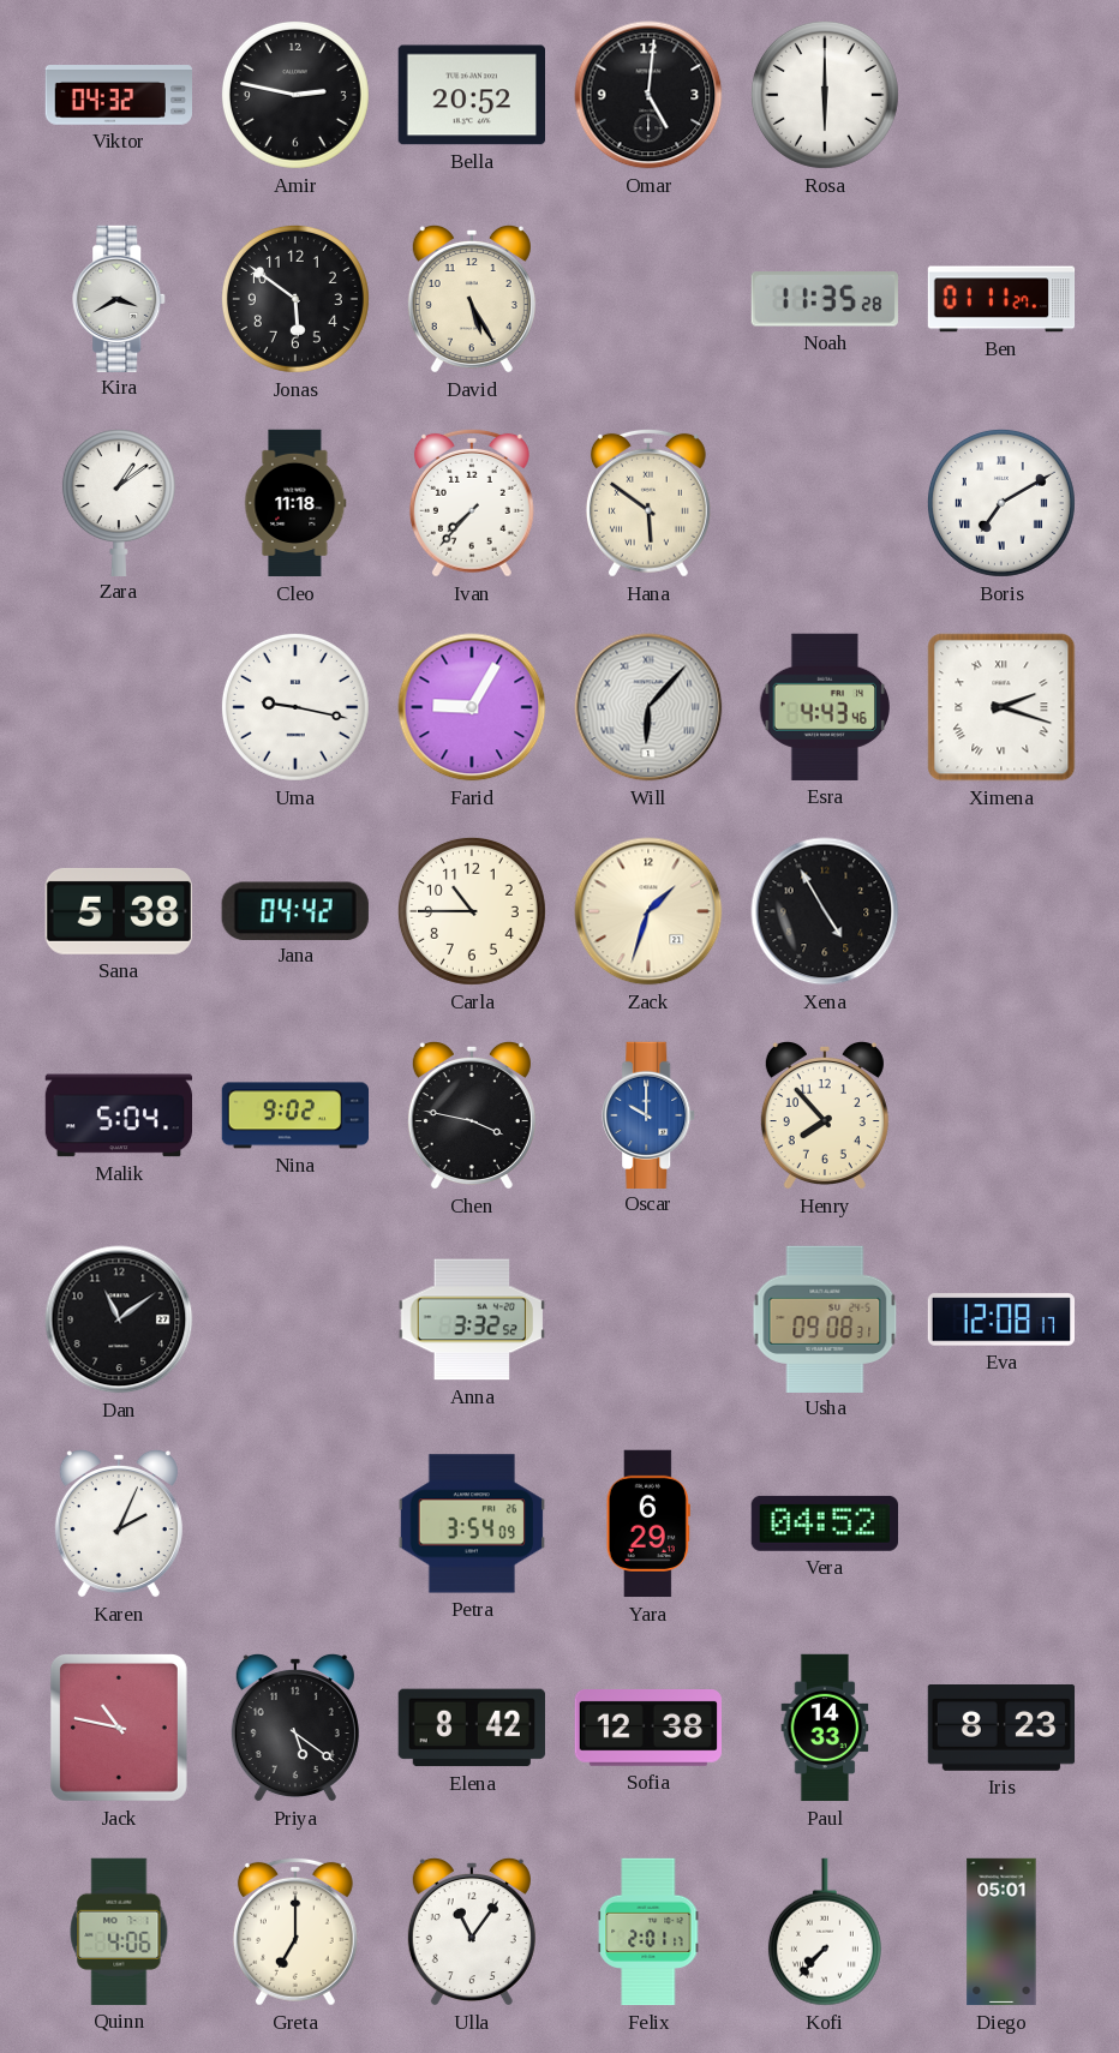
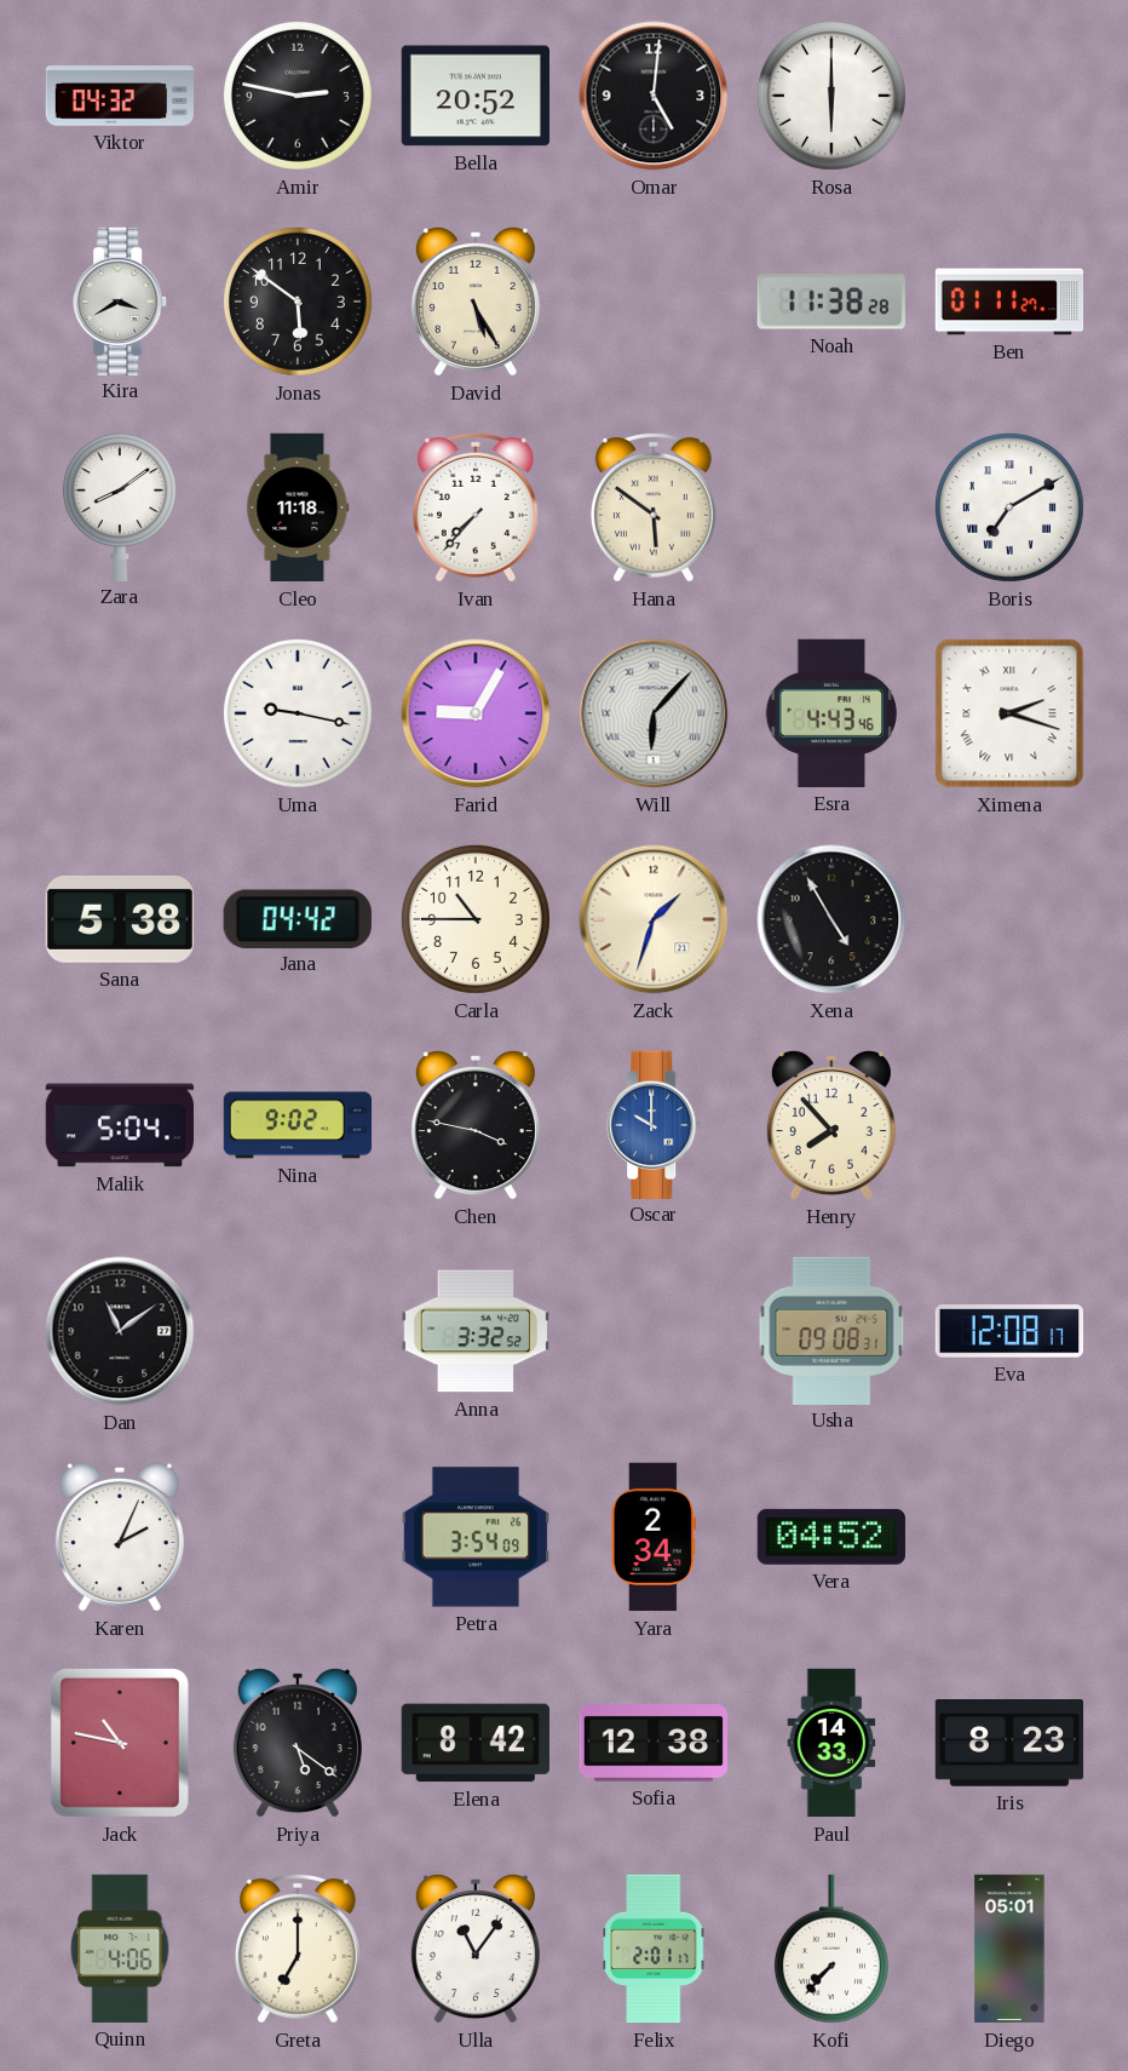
Noah: 11:35 -> 11:38 (831, 302)
Zara: 1:09 -> 8:09 (120, 506)
Yara: 6:29 -> 2:34 (654, 1537)
